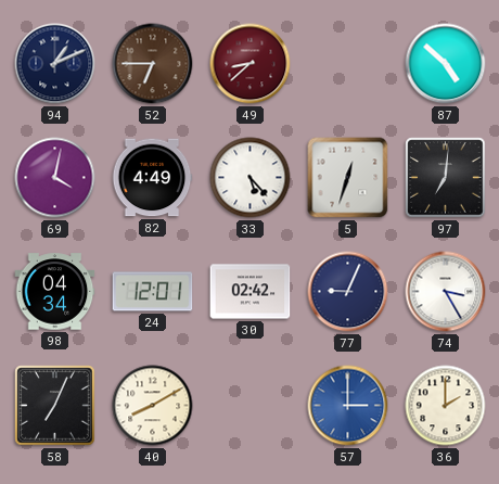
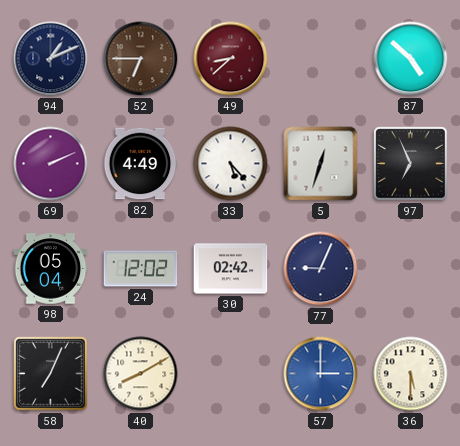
69: 4:02 -> 2:11 (51, 164)
97: 7:01 -> 6:56 (411, 164)
98: 04:34 -> 05:04 (51, 269)
24: 12:01 -> 12:02 (141, 269)
74: 3:25 -> none (446, 292)
36: 2:00 -> 5:30 (411, 374)
